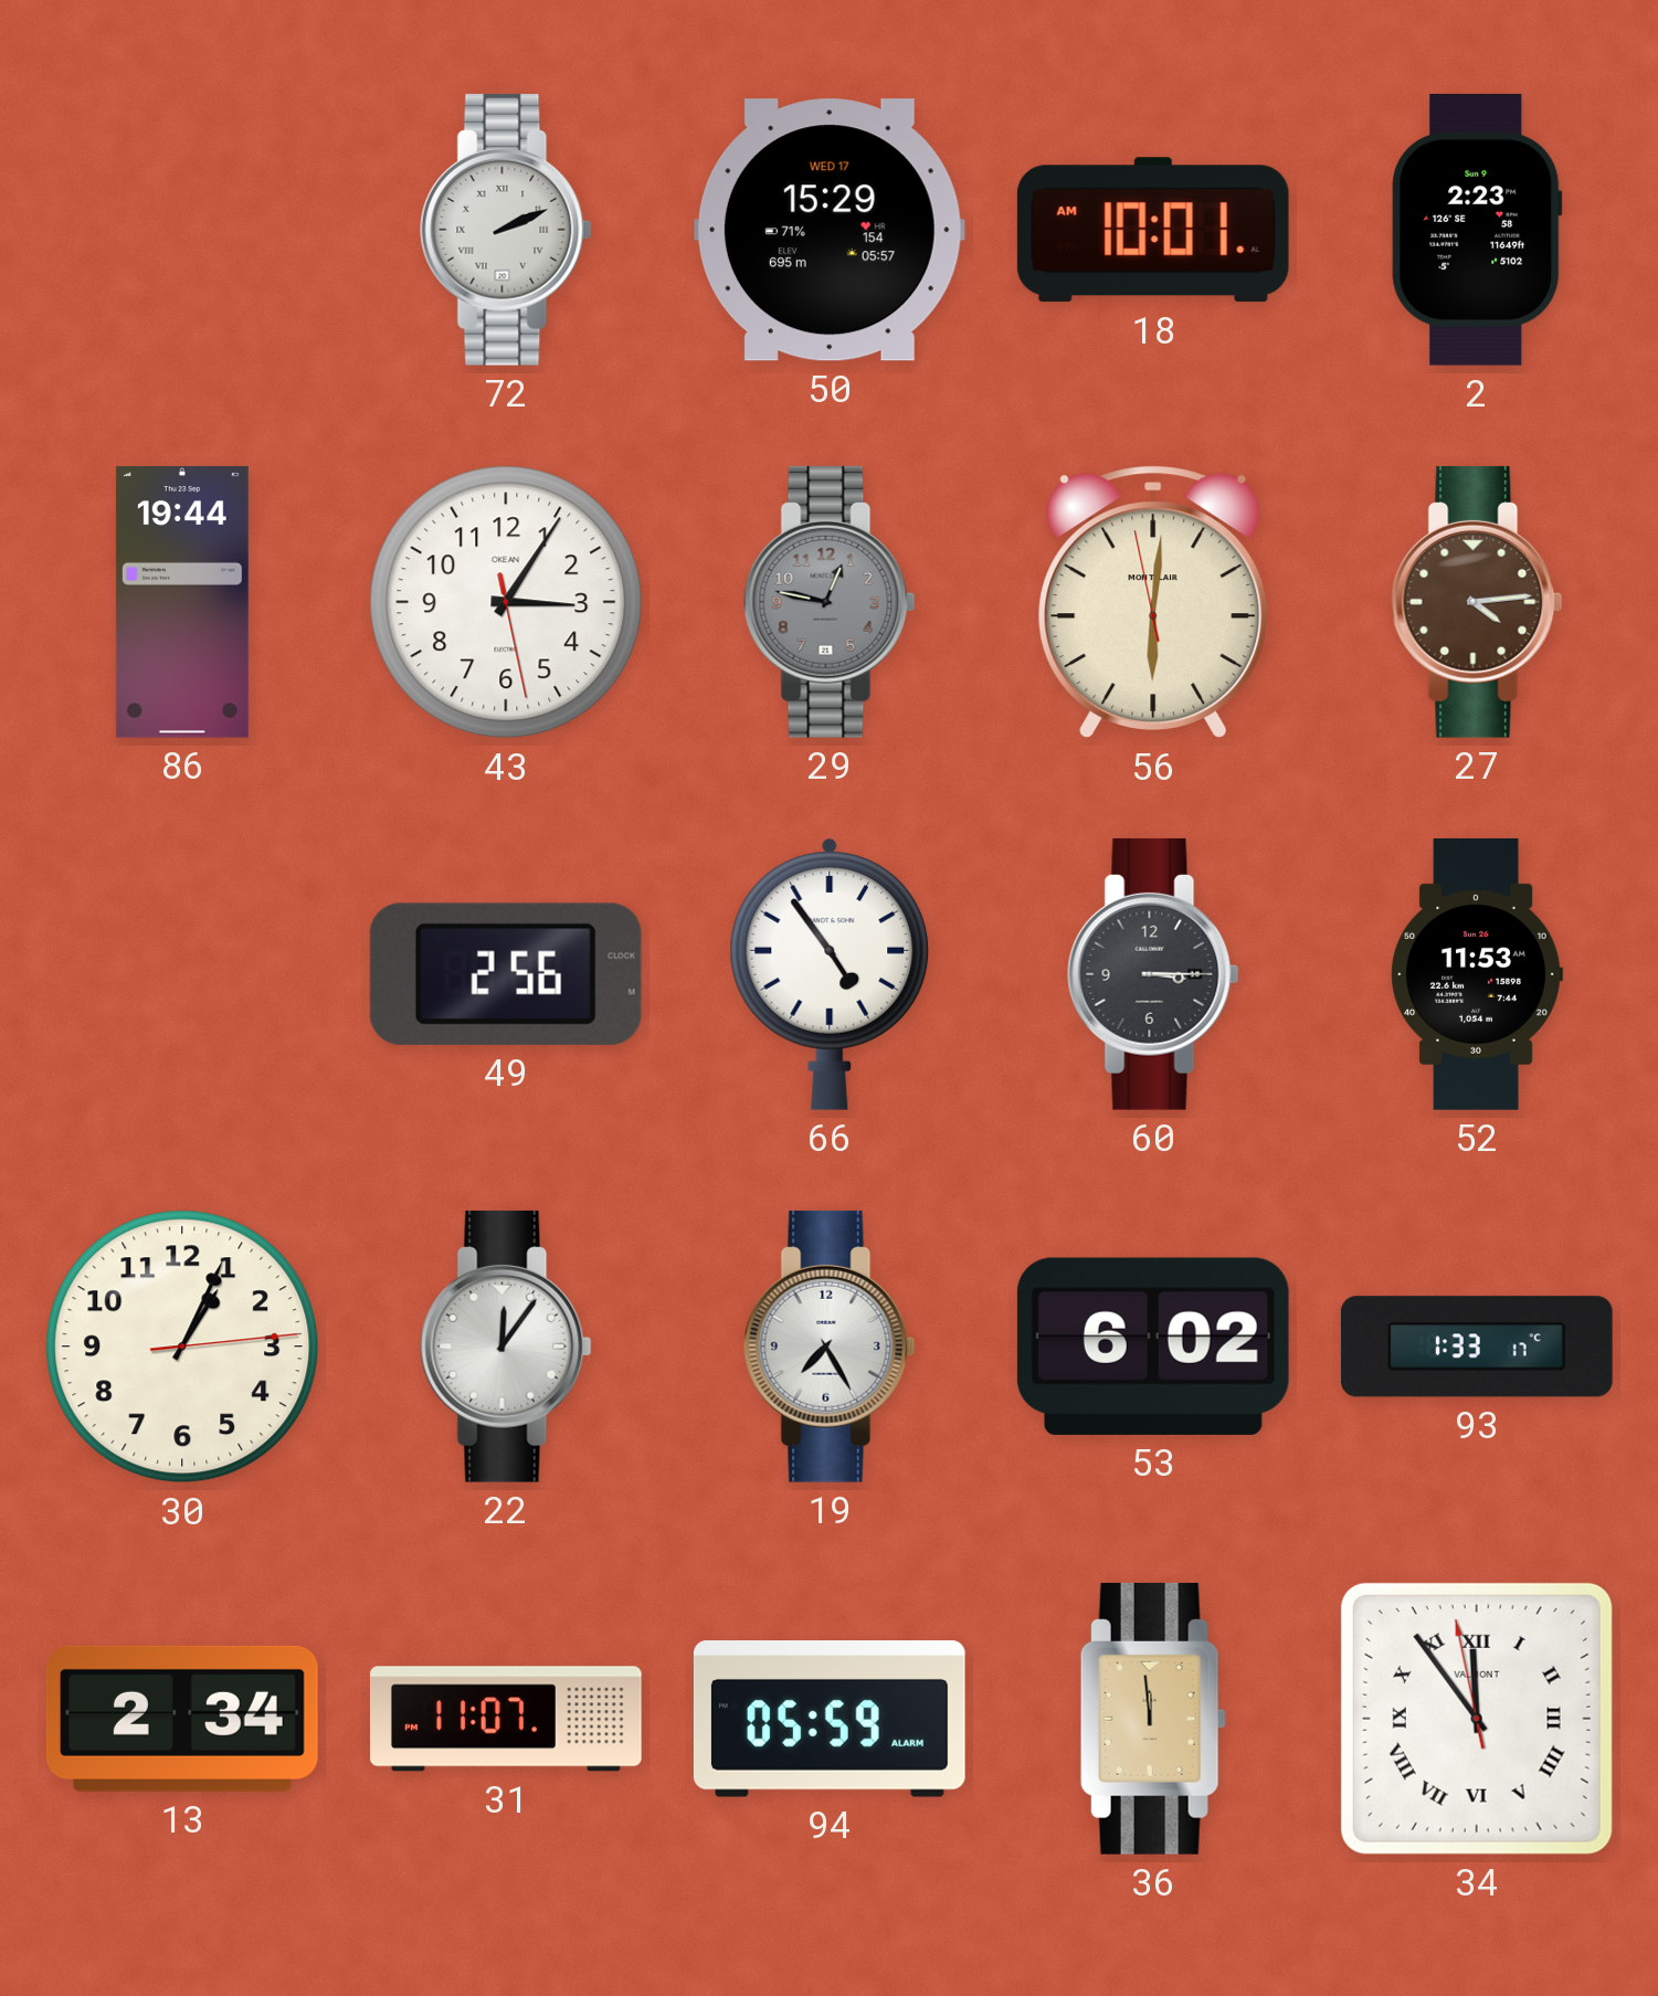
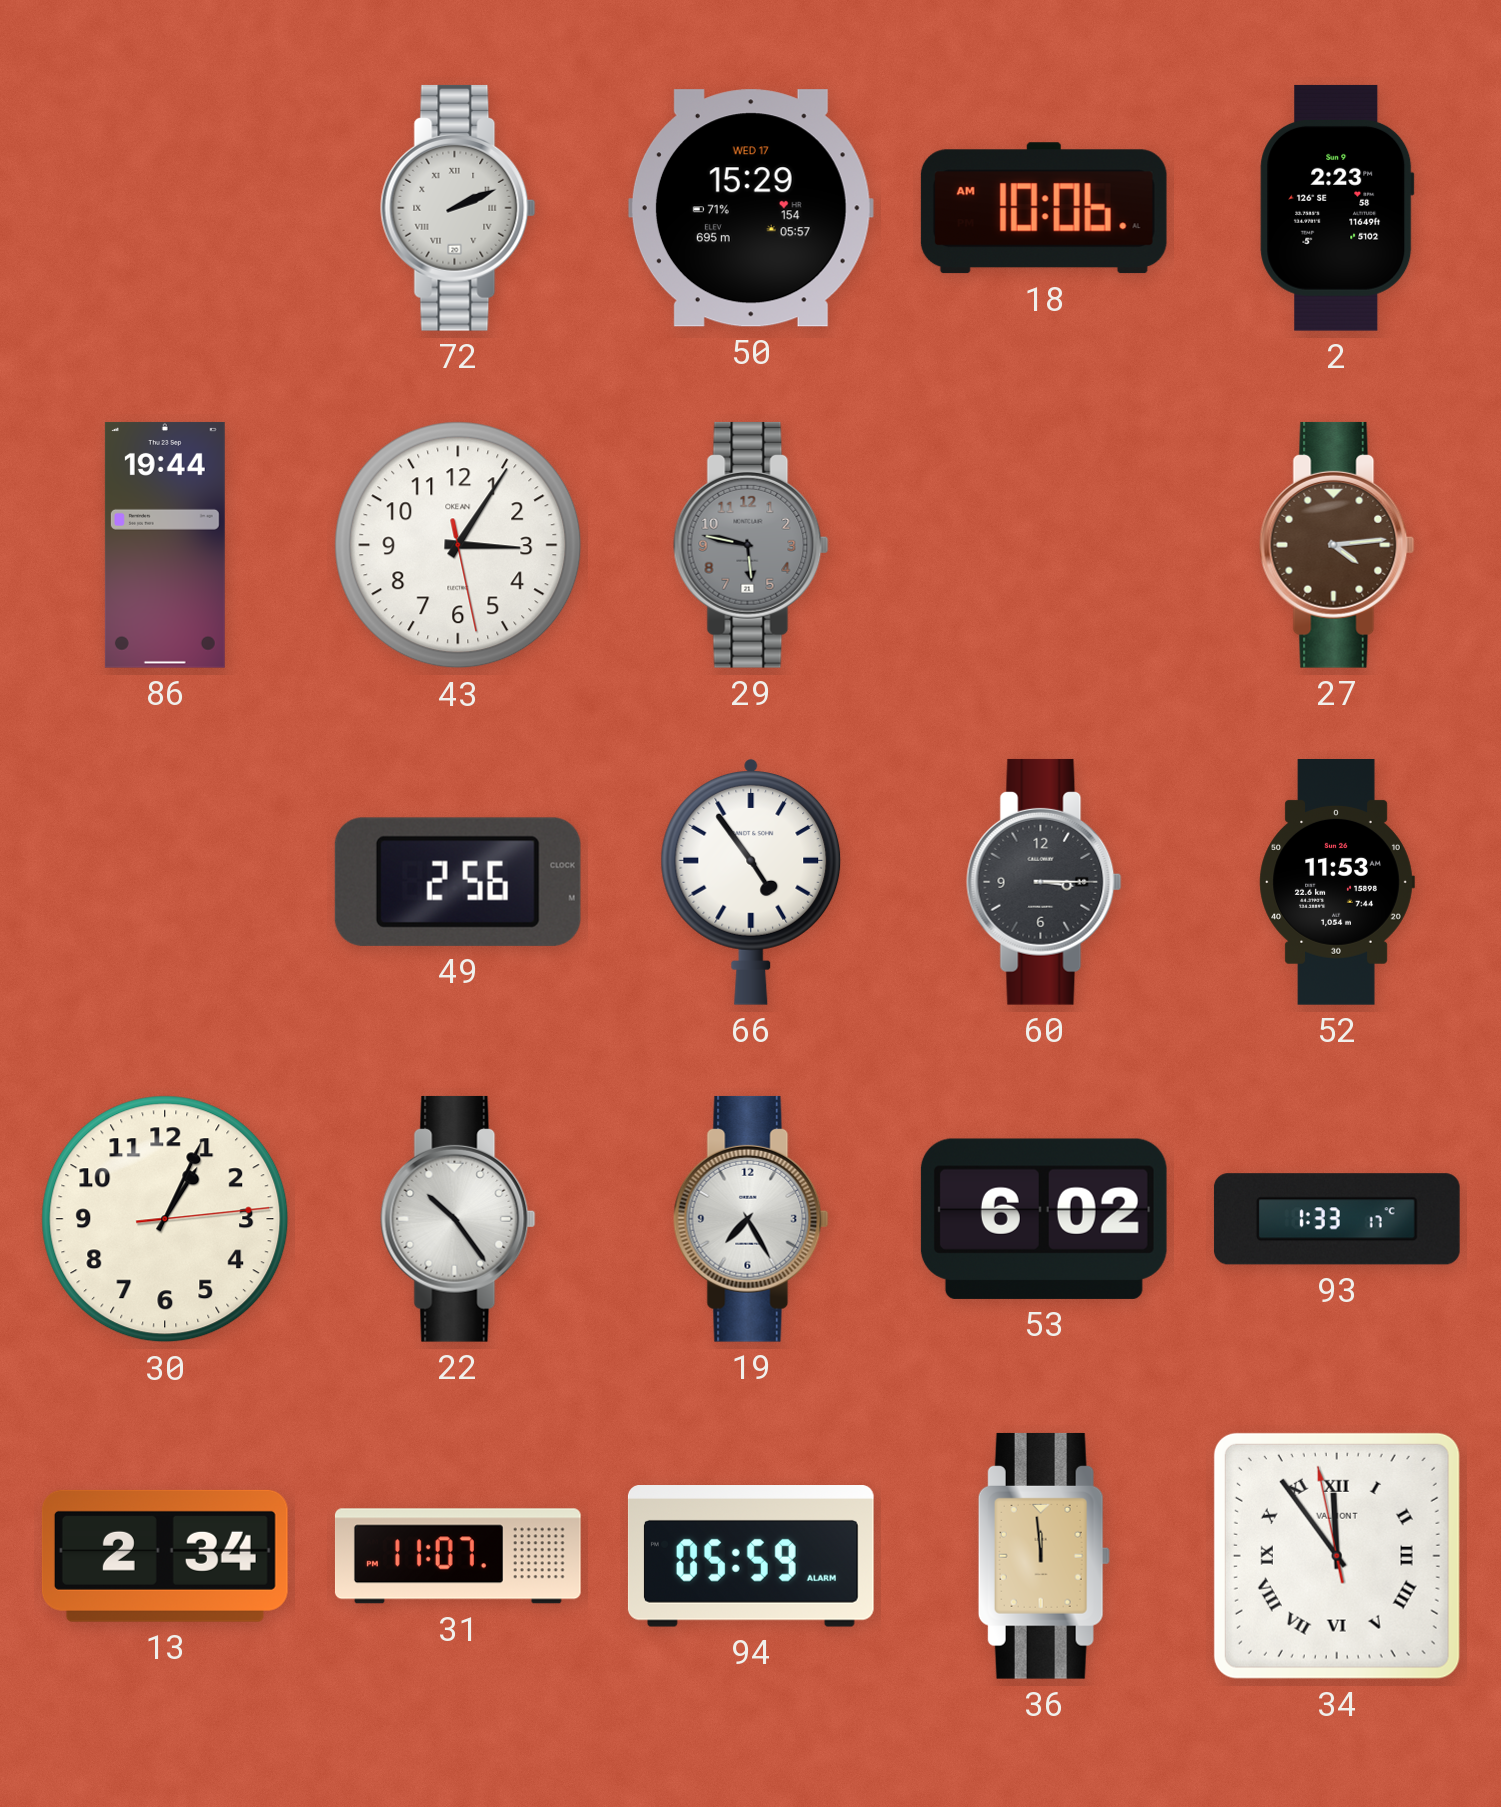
18: 10:01 -> 10:06 (1044, 208)
29: 12:47 -> 5:47 (751, 545)
56: 6:00 -> none (1153, 602)
22: 12:06 -> 10:24 (458, 1219)
